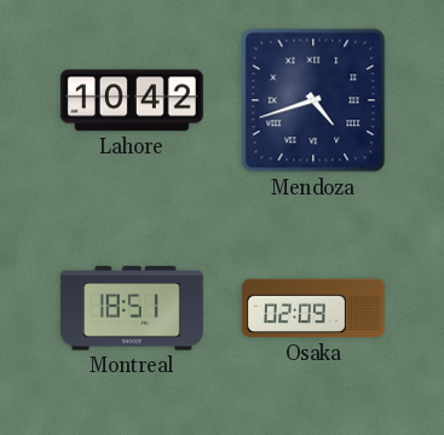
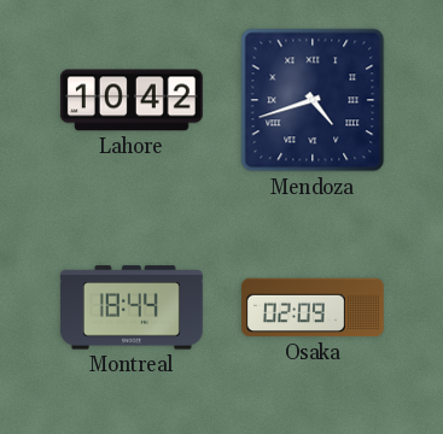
Montreal: 18:51 -> 18:44 (132, 307)
